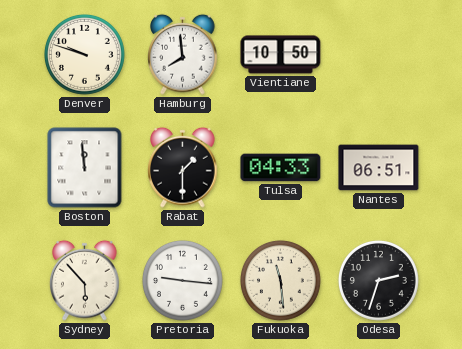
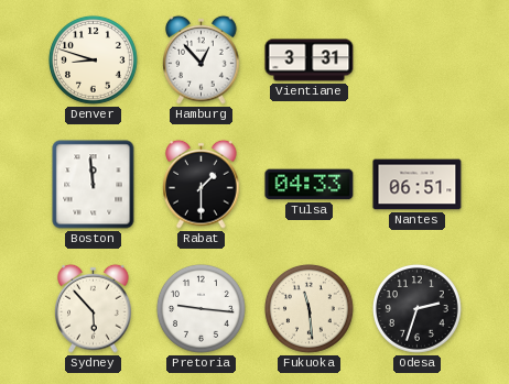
Denver: 9:48 -> 8:48 (93, 59)
Hamburg: 7:59 -> 12:53 (202, 59)
Vientiane: 10:50 -> 3:31 (310, 61)
